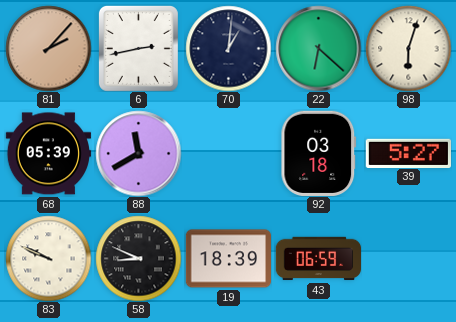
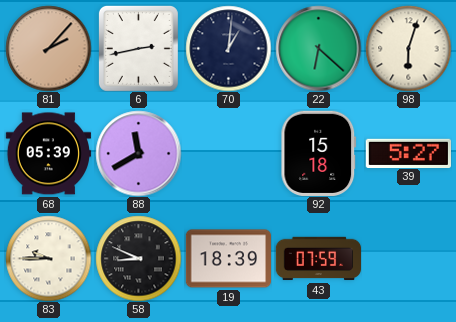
92: 03:18 -> 15:18 (319, 153)
83: 9:49 -> 9:45 (48, 258)
43: 06:59 -> 07:59 (318, 259)
